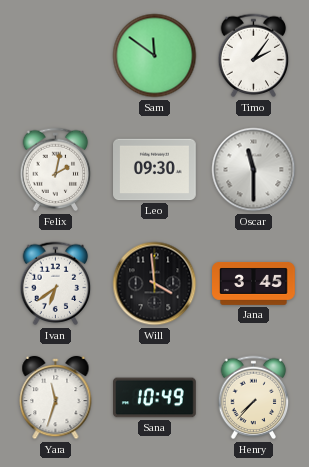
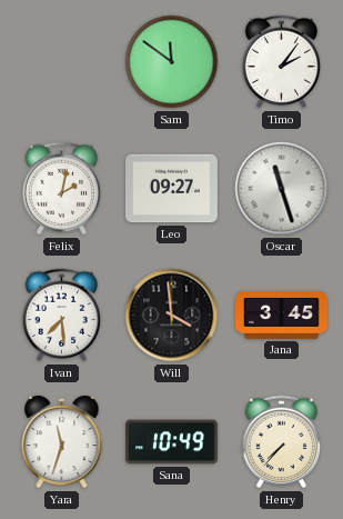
Leo: 09:30 -> 09:27 (172, 189)
Oscar: 11:30 -> 11:27 (282, 189)
Ivan: 6:39 -> 7:29 (62, 316)
